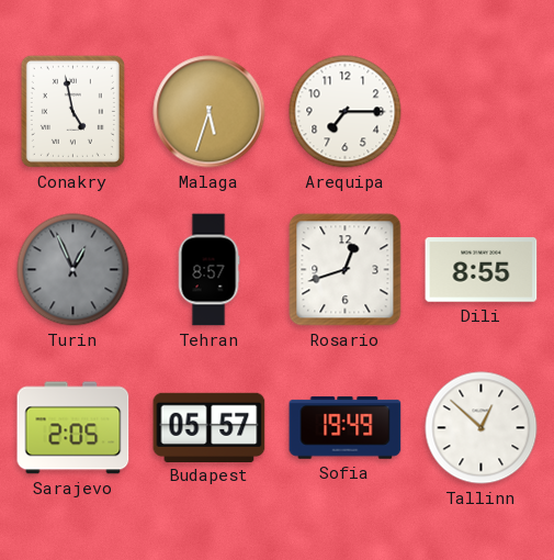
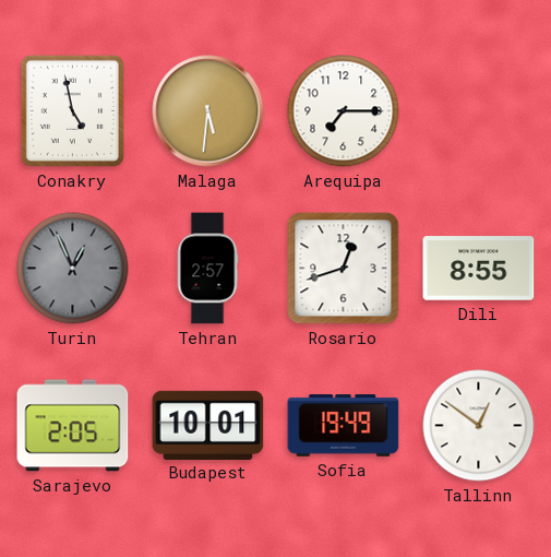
Malaga: 5:33 -> 5:31 (208, 111)
Tehran: 8:57 -> 2:57 (207, 269)
Budapest: 05:57 -> 10:01 (208, 425)
Tallinn: 12:52 -> 12:51 (479, 426)
